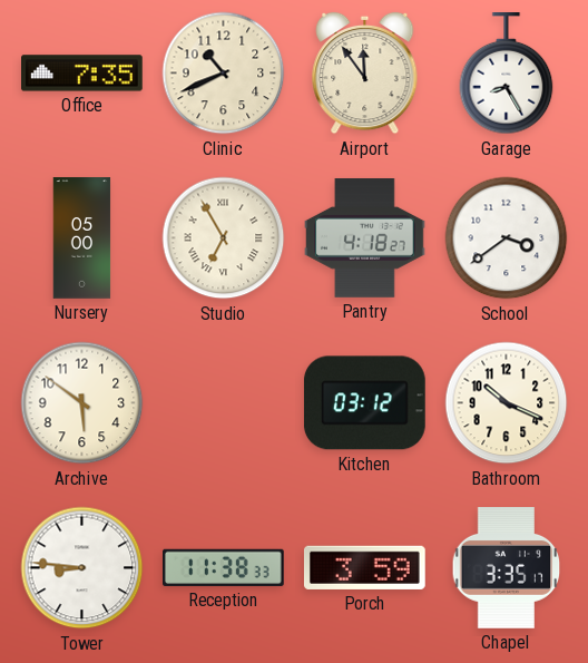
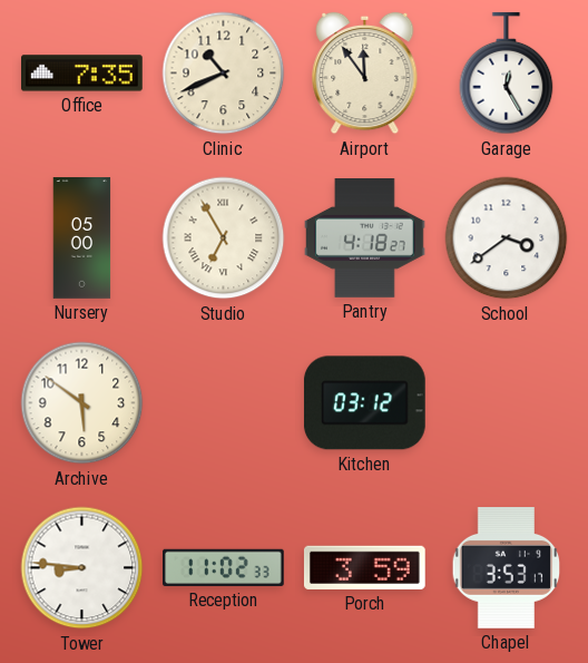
Garage: 8:25 -> 12:25 (507, 74)
Bathroom: 10:19 -> none (507, 403)
Reception: 11:38 -> 11:02 (224, 567)
Chapel: 3:35 -> 3:53 (507, 568)
